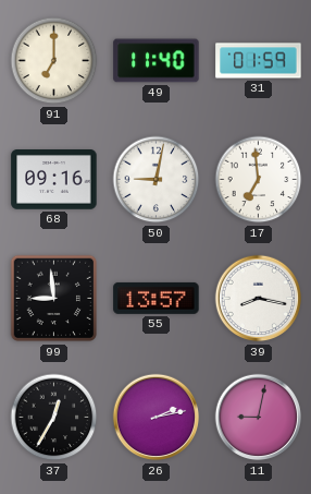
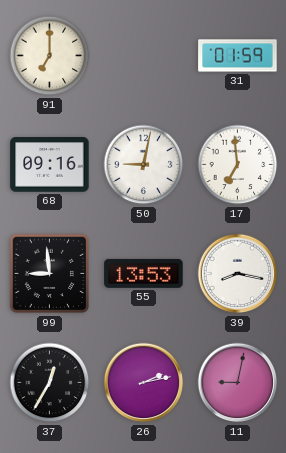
49: 11:40 -> none (157, 61)
55: 13:57 -> 13:53 (144, 273)
